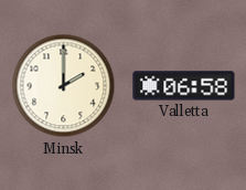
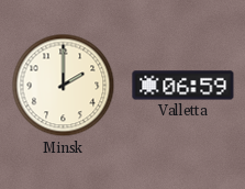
Valletta: 06:58 -> 06:59 (183, 86)
